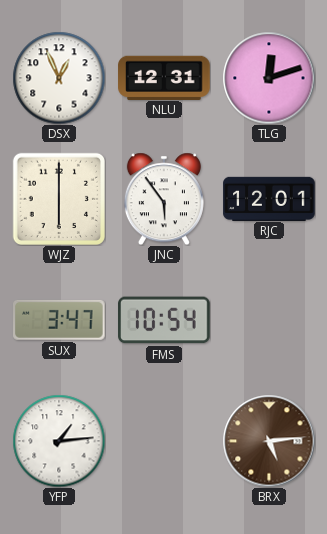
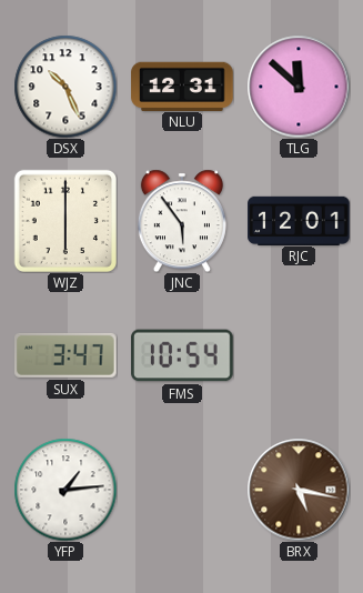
DSX: 12:56 -> 10:26 (65, 87)
TLG: 12:12 -> 11:52 (299, 87)
BRX: 5:14 -> 5:17 (299, 490)
